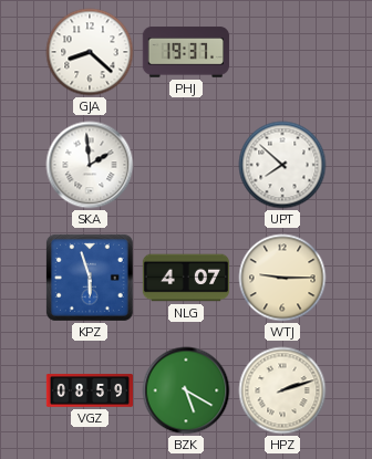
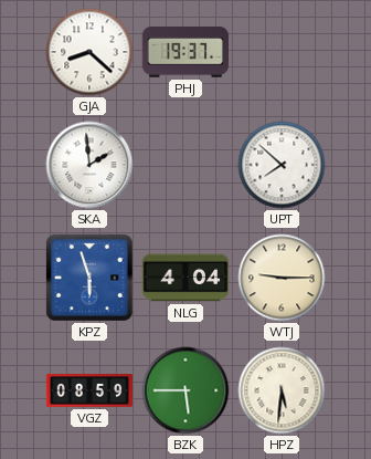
NLG: 4:07 -> 4:04 (184, 278)
BZK: 5:20 -> 5:45 (185, 390)
HPZ: 2:12 -> 5:31 (282, 390)
